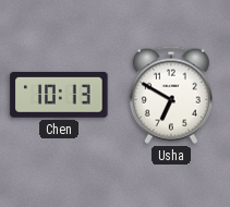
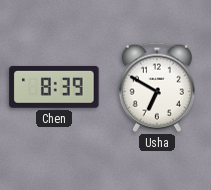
Chen: 10:13 -> 8:39 (54, 87)
